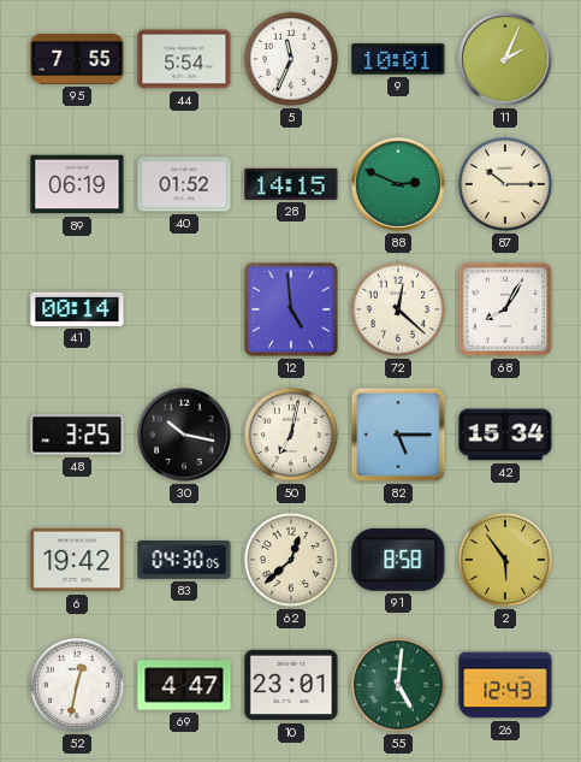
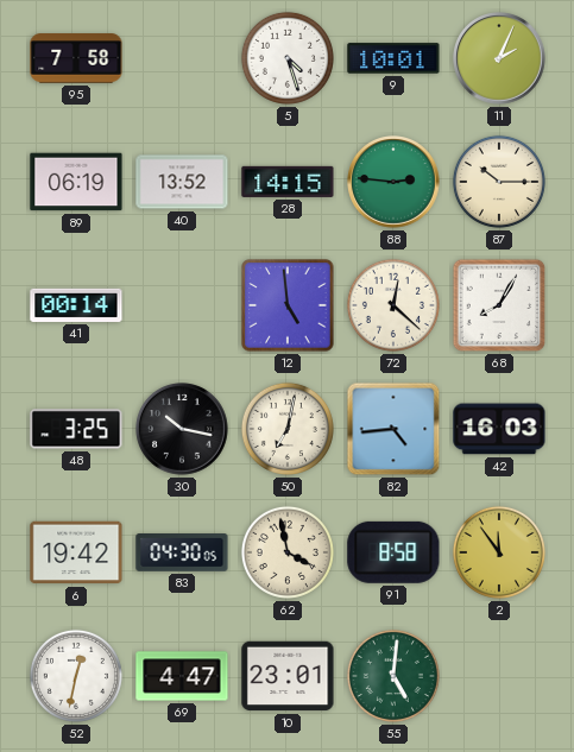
95: 7:55 -> 7:58 (76, 58)
44: 5:54 -> none (184, 59)
5: 11:34 -> 4:27 (288, 58)
40: 01:52 -> 13:52 (182, 182)
88: 2:49 -> 2:46 (393, 182)
82: 5:15 -> 4:44 (393, 429)
42: 15:34 -> 16:03 (499, 429)
62: 12:38 -> 3:58 (288, 552)
2: 5:54 -> 11:54 (499, 552)
26: 12:43 -> none (505, 685)
